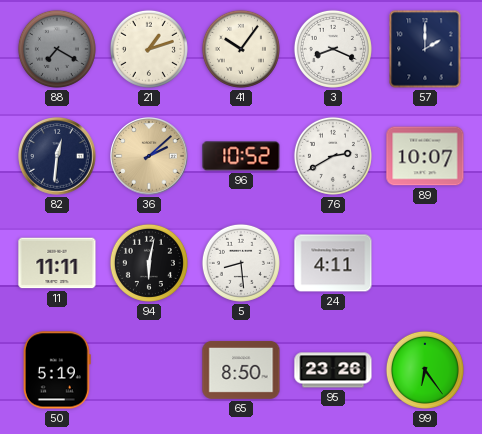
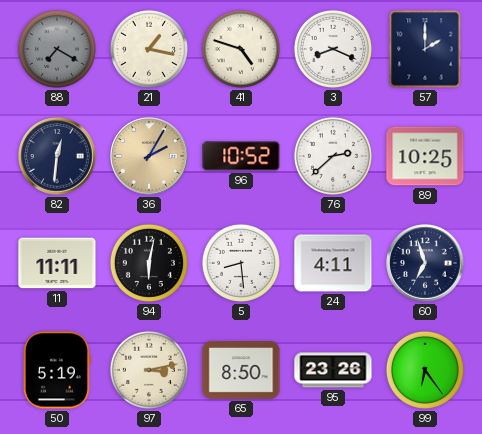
21: 1:12 -> 1:17 (149, 49)
41: 10:06 -> 4:48 (241, 49)
36: 2:08 -> 2:05 (149, 156)
76: 2:40 -> 2:38 (333, 156)
89: 10:07 -> 10:25 (425, 156)
60: none -> 6:57 (425, 263)
97: none -> 3:13 (149, 370)
